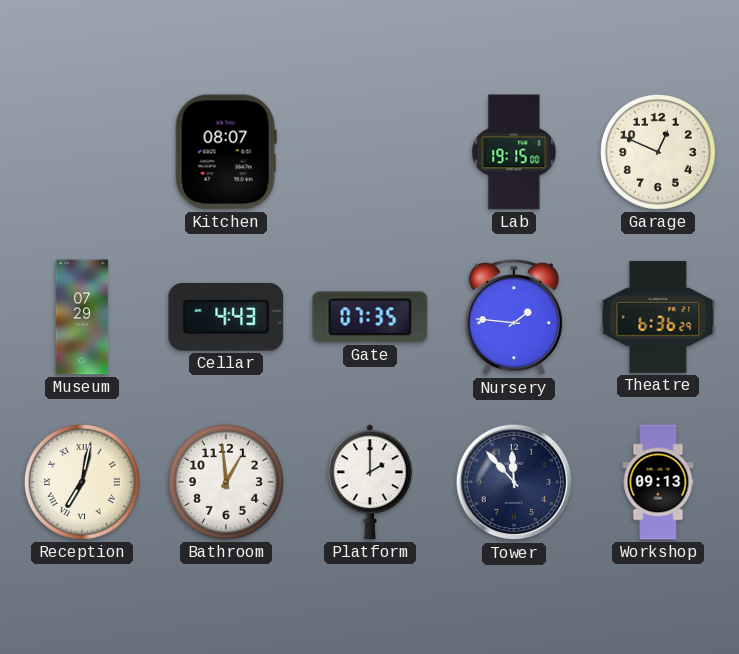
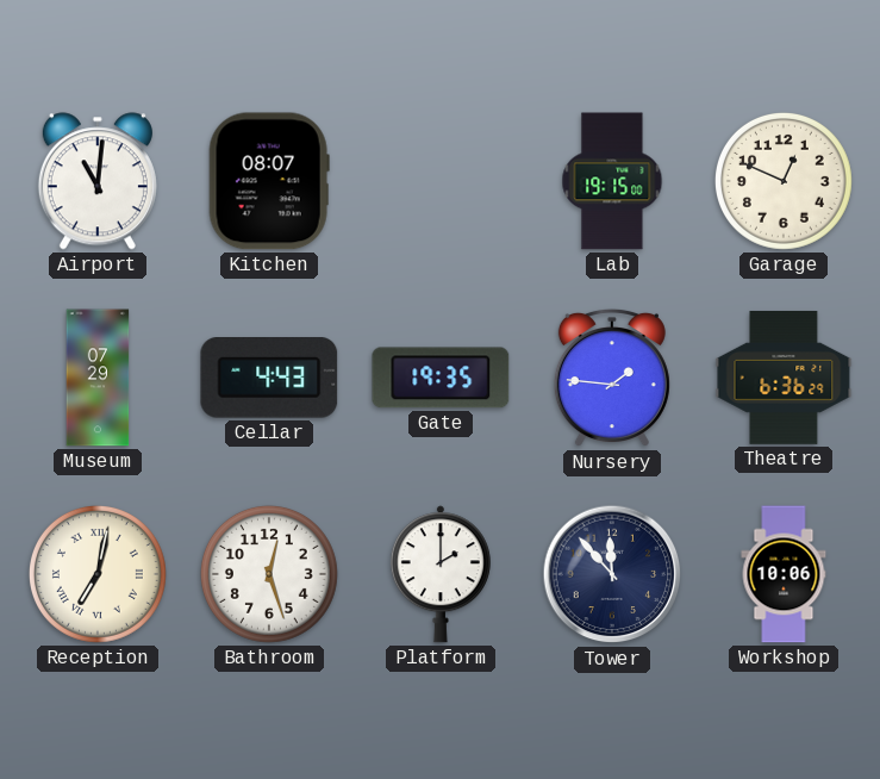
Airport: none -> 11:01 (98, 181)
Gate: 07:35 -> 19:35 (441, 378)
Bathroom: 12:59 -> 12:27 (269, 574)
Workshop: 09:13 -> 10:06 (784, 574)
